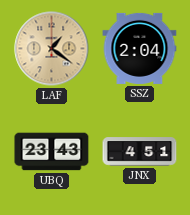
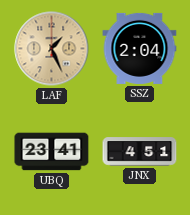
LAF: 1:21 -> 1:26 (52, 49)
UBQ: 23:43 -> 23:41 (52, 152)
